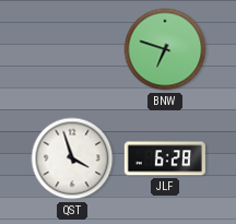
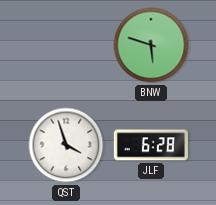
BNW: 6:48 -> 5:48 (151, 45)
